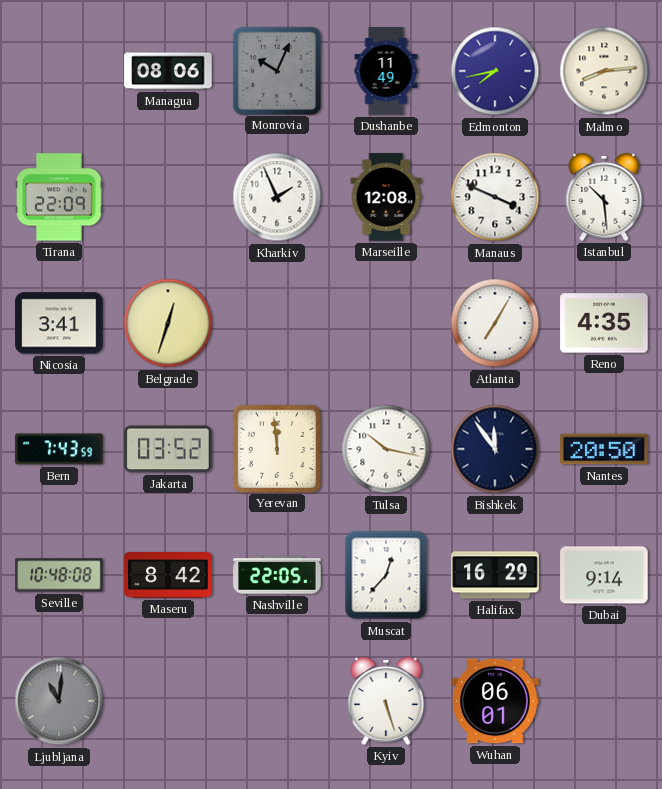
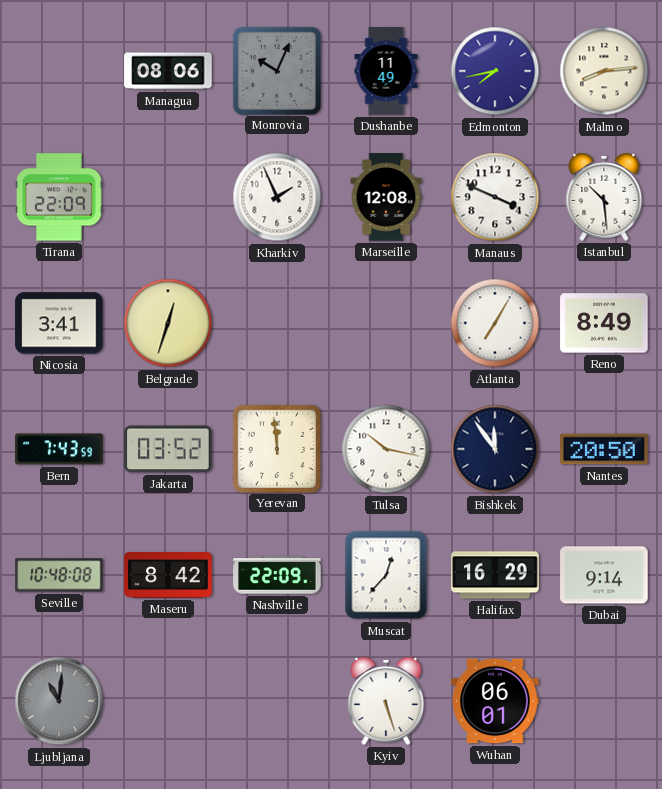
Reno: 4:35 -> 8:49 (604, 323)
Nashville: 22:05 -> 22:09 (277, 575)
